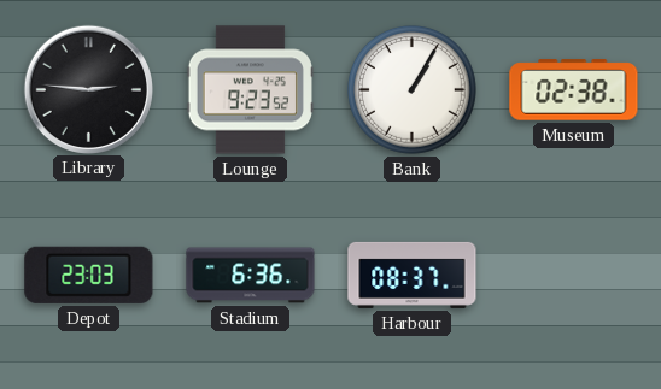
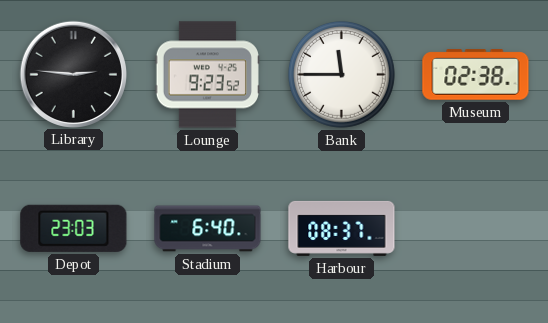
Bank: 1:05 -> 11:45 (341, 74)
Stadium: 6:36 -> 6:40 (208, 229)
